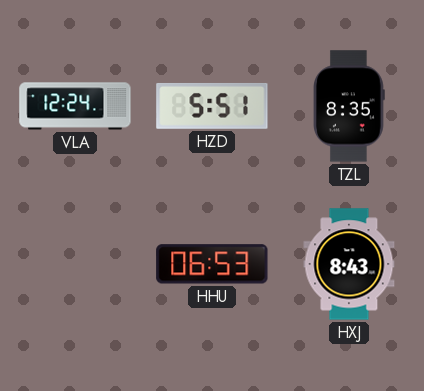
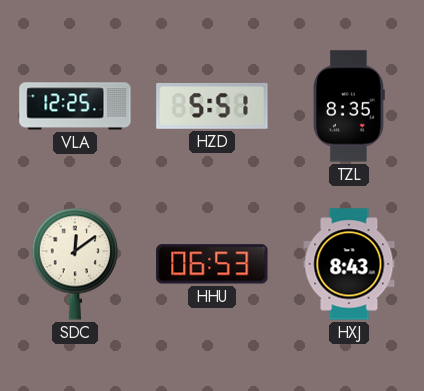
VLA: 12:24 -> 12:25 (75, 106)
SDC: none -> 12:09 (74, 264)
